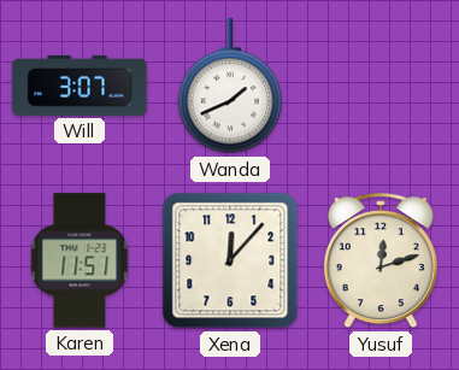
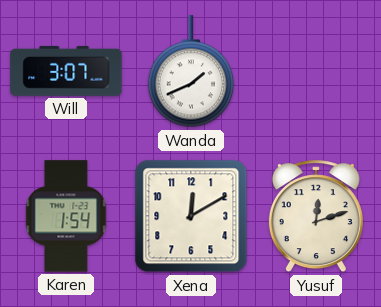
Karen: 11:51 -> 1:54 (66, 216)
Xena: 12:07 -> 12:10 (191, 216)
